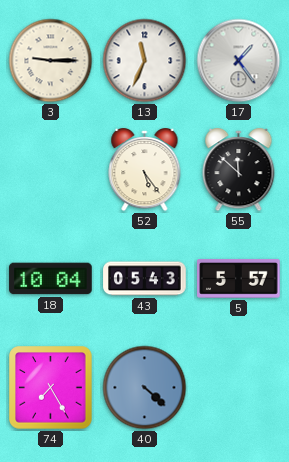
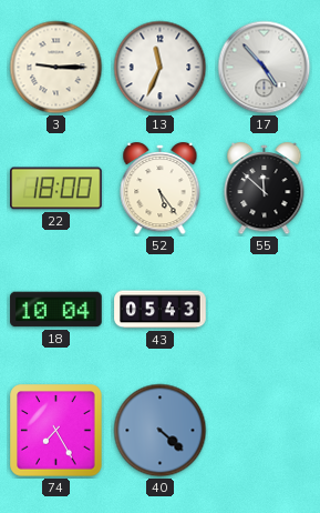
17: 1:24 -> 4:53 (265, 68)
22: none -> 18:00 (56, 189)
5: 5:57 -> none (239, 279)
